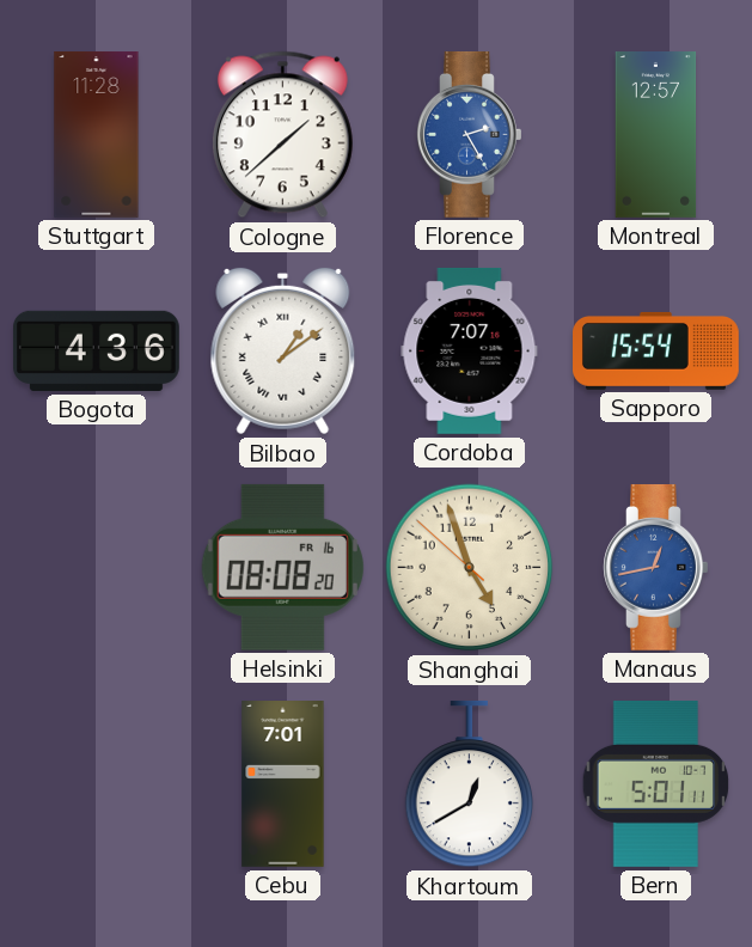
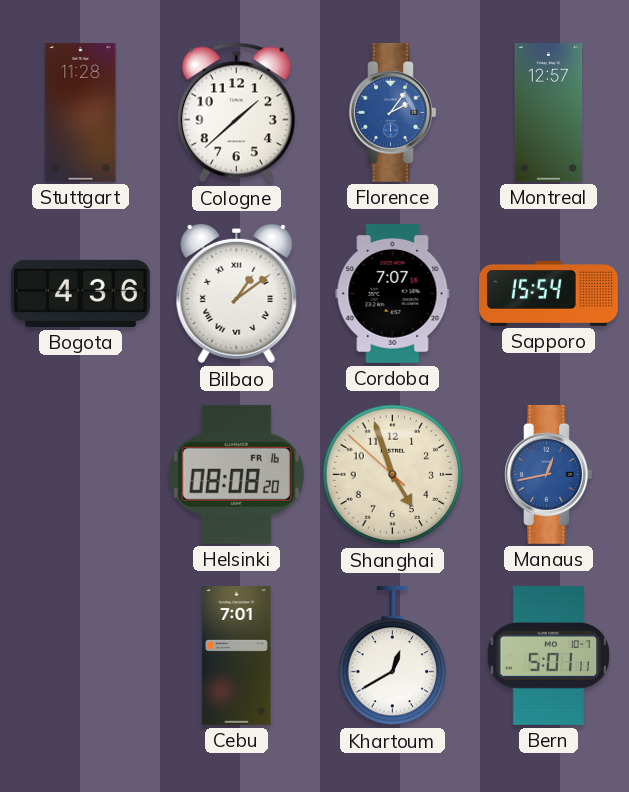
Florence: 2:25 -> 2:06 (393, 112)
